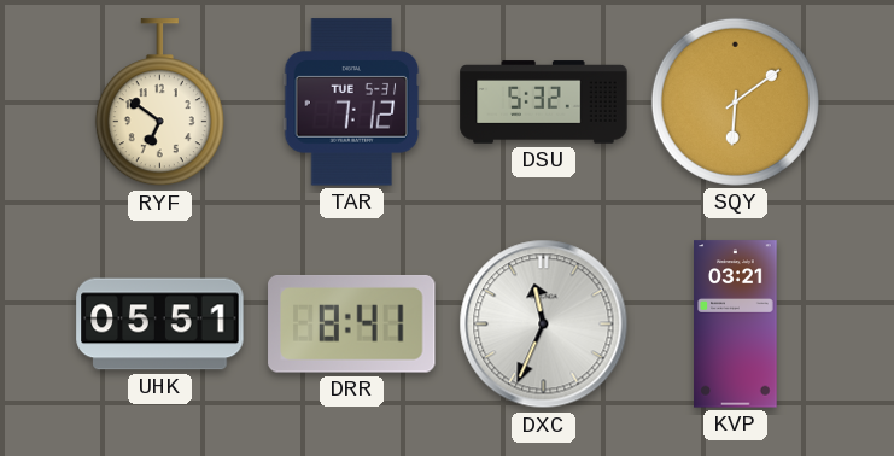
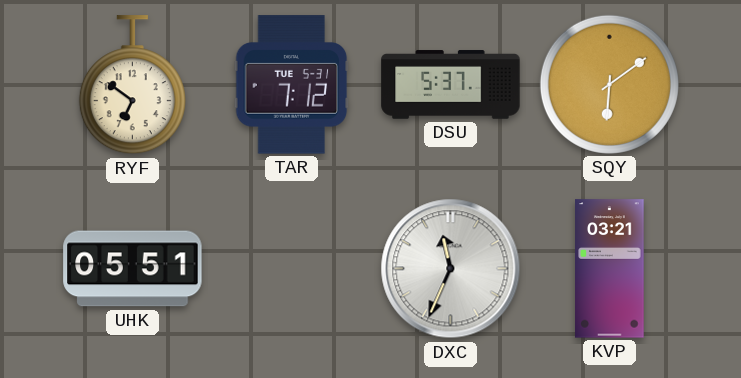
DSU: 5:32 -> 5:37 (451, 85)
DRR: 8:41 -> none (352, 323)
